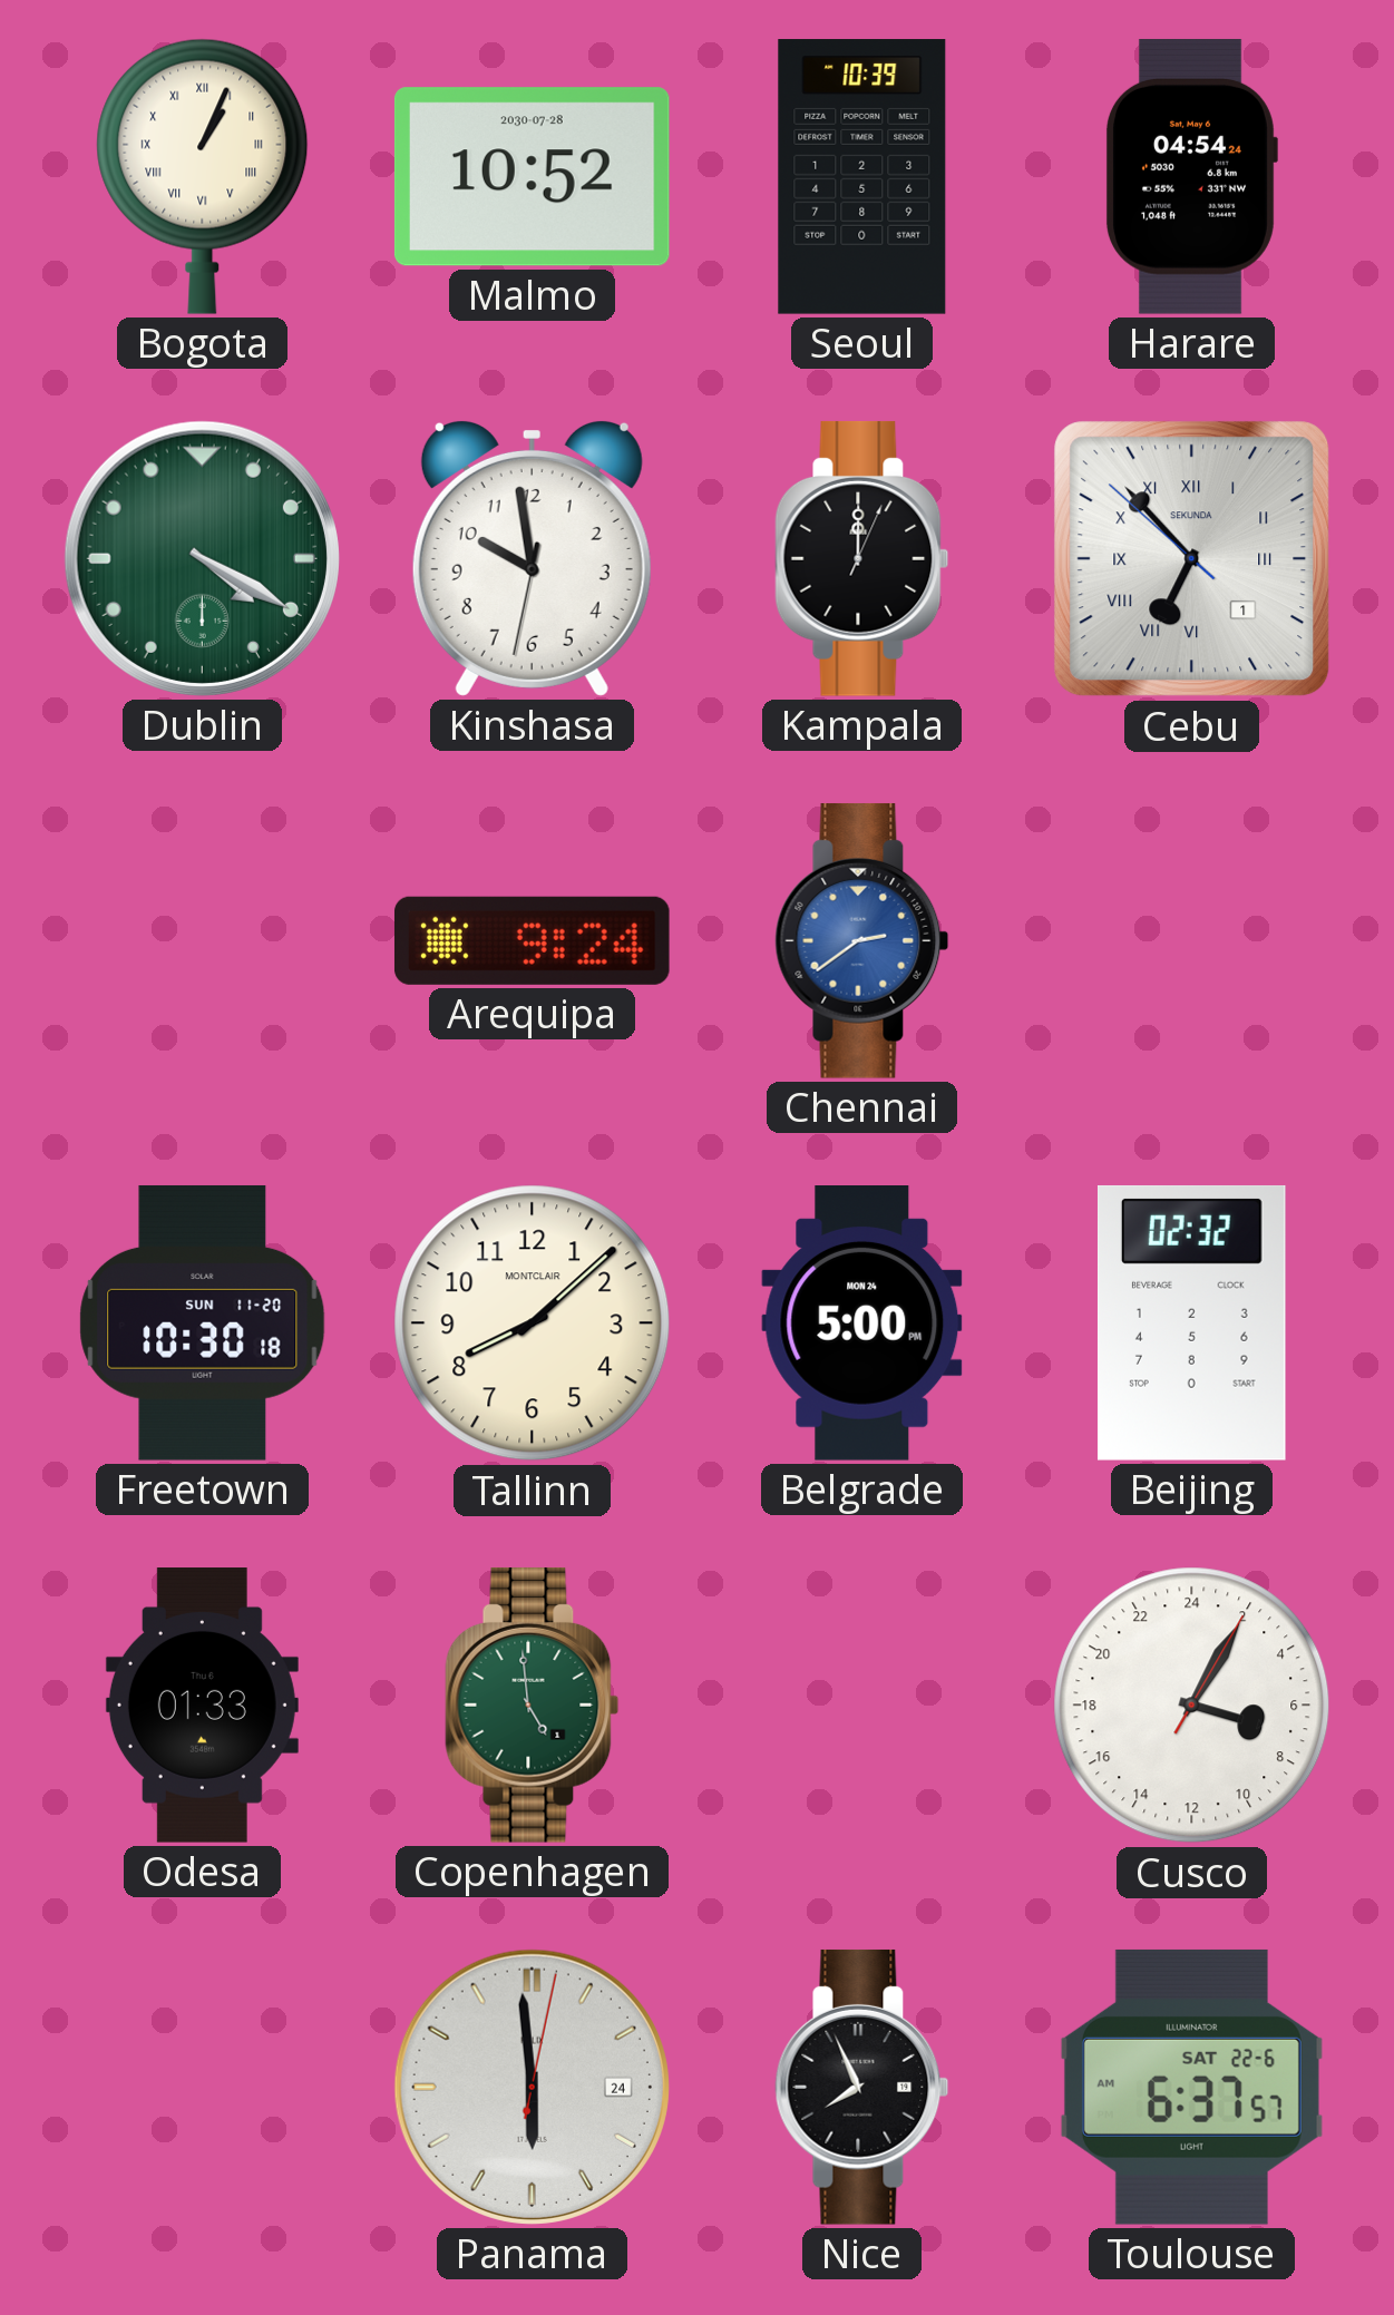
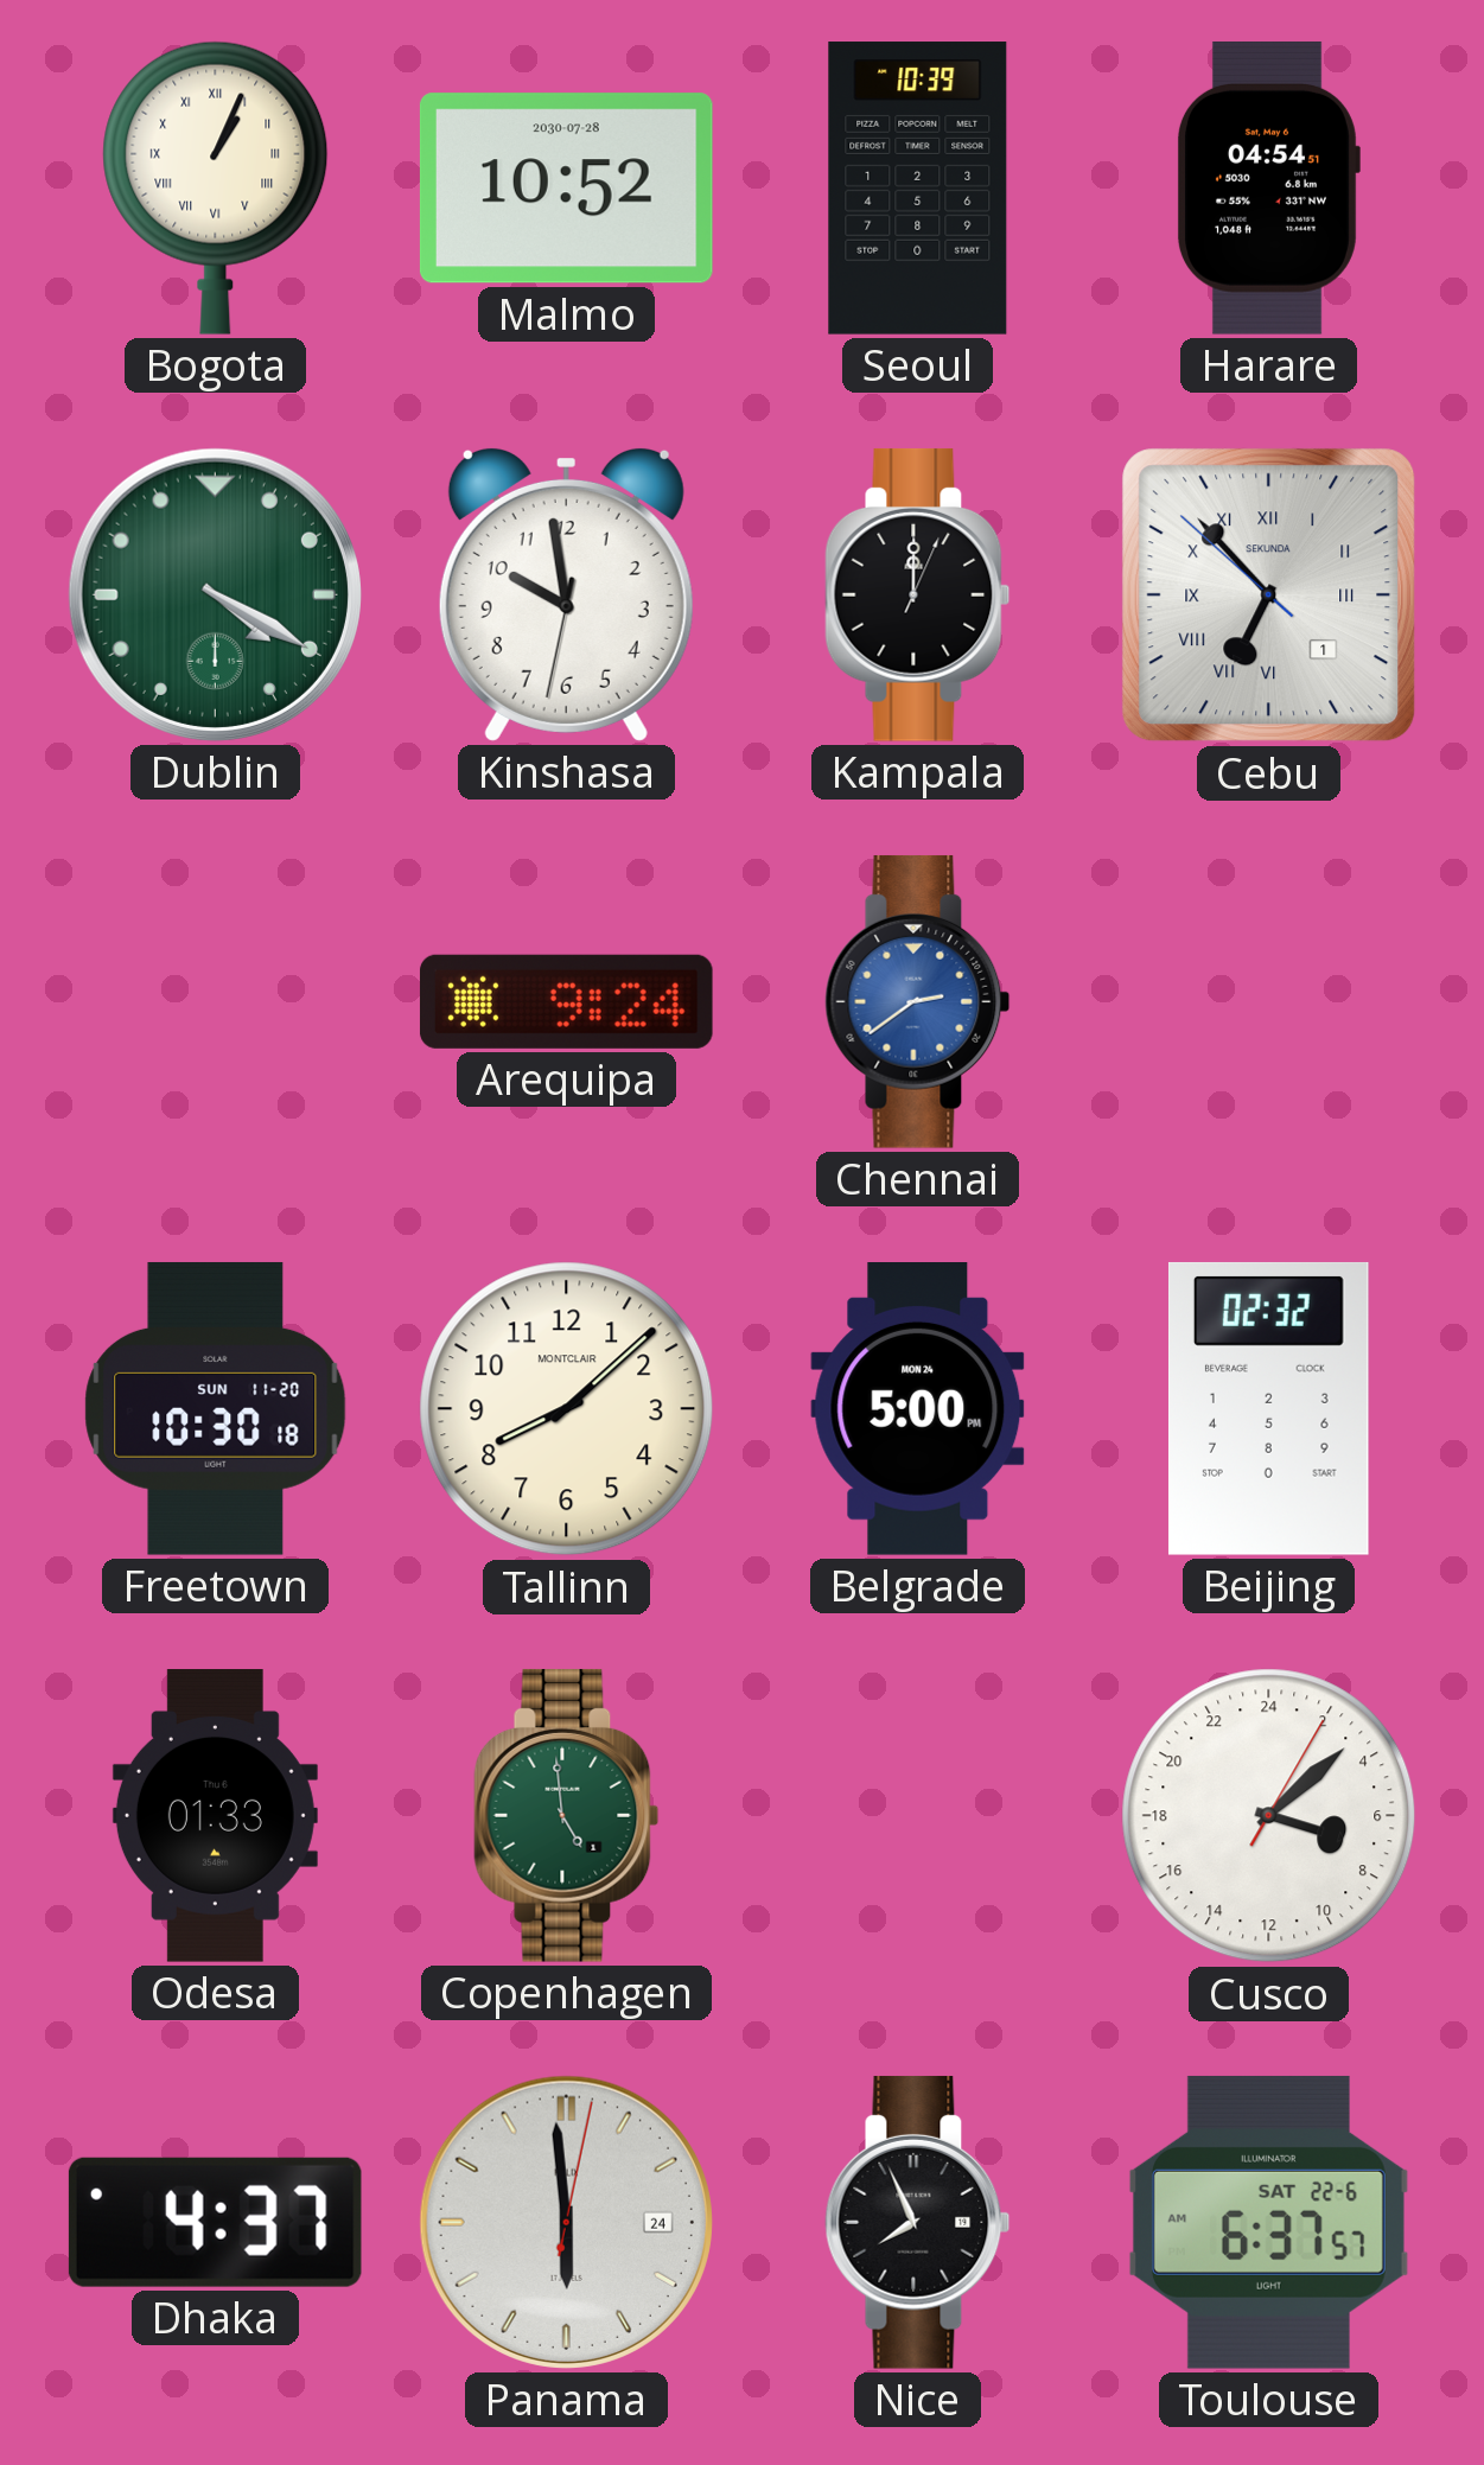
Harare: 04:54:24 -> 04:54:51 (1268, 187)
Cusco: 7:05 -> 7:08 (1269, 1816)
Dhaka: none -> 4:37 (215, 2222)
